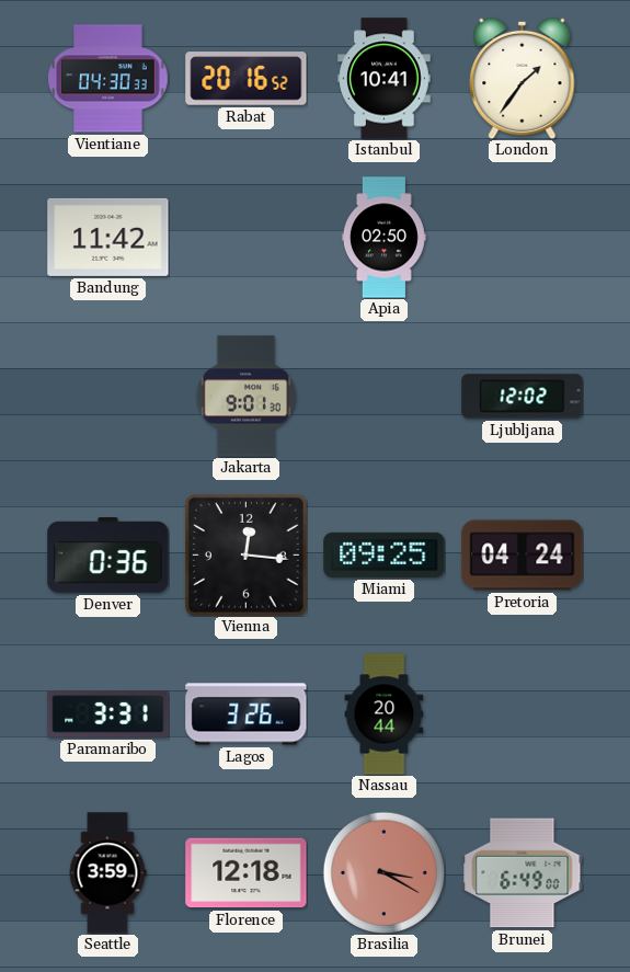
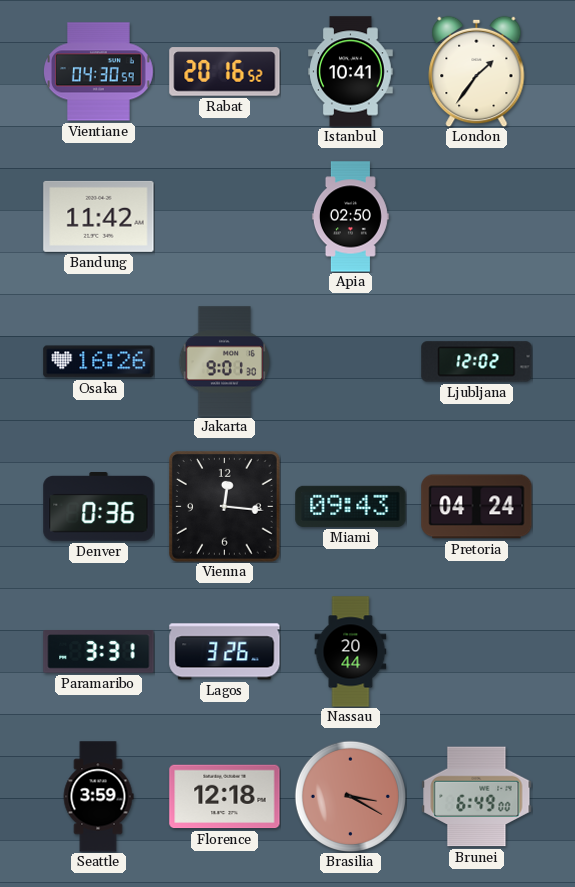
Vientiane: 04:30:33 -> 04:30:59 (99, 72)
Osaka: none -> 16:26 (99, 362)
Miami: 09:25 -> 09:43 (351, 506)
